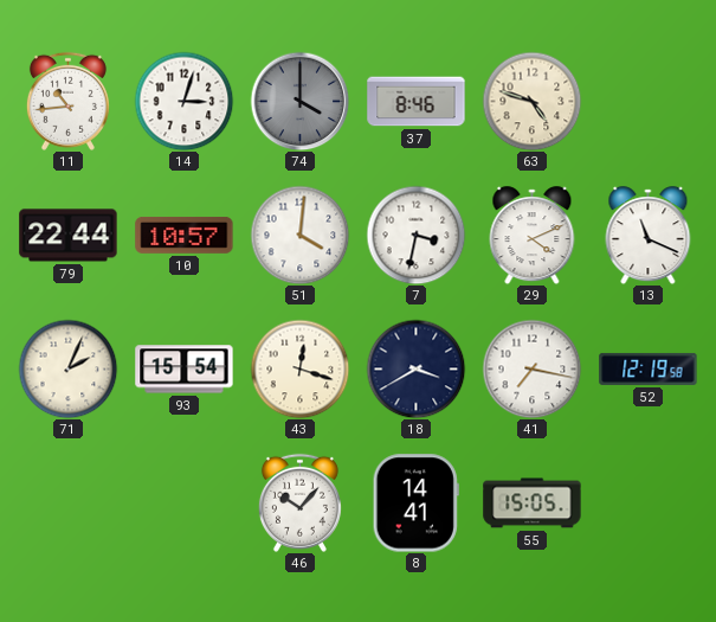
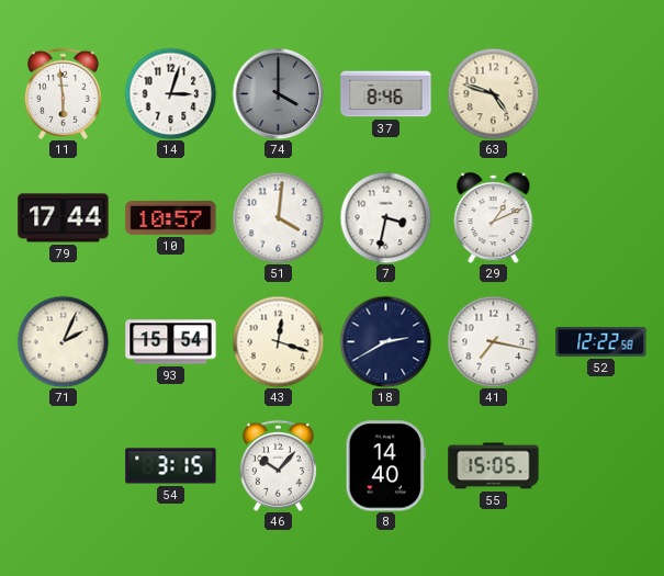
11: 10:44 -> 5:59 (63, 93)
79: 22:44 -> 17:44 (64, 218)
29: 4:11 -> 1:11 (494, 218)
13: 11:19 -> none (649, 236)
18: 3:40 -> 2:40 (385, 341)
52: 12:19 -> 12:22 (601, 341)
54: none -> 3:15 (171, 466)
8: 14:41 -> 14:40 (385, 466)
